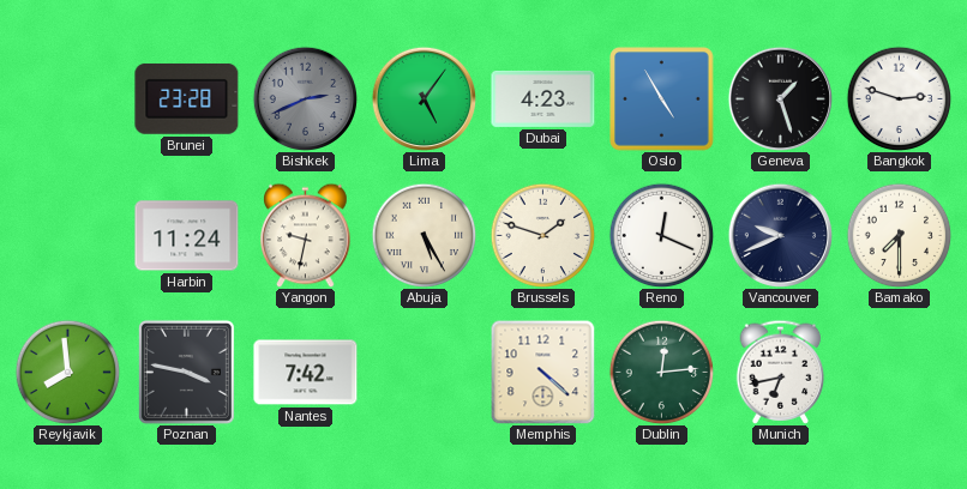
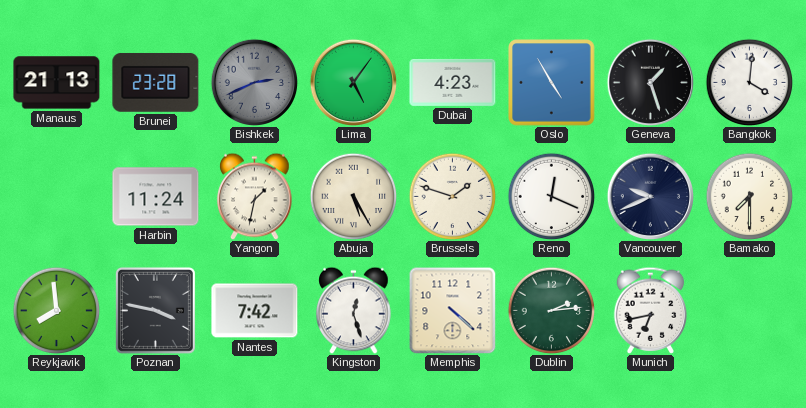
Manaus: none -> 21:13 (57, 83)
Bangkok: 2:48 -> 4:01 (749, 82)
Yangon: 9:32 -> 1:32 (255, 196)
Kingston: none -> 12:27 (354, 310)
Dublin: 12:14 -> 2:14 (551, 310)
